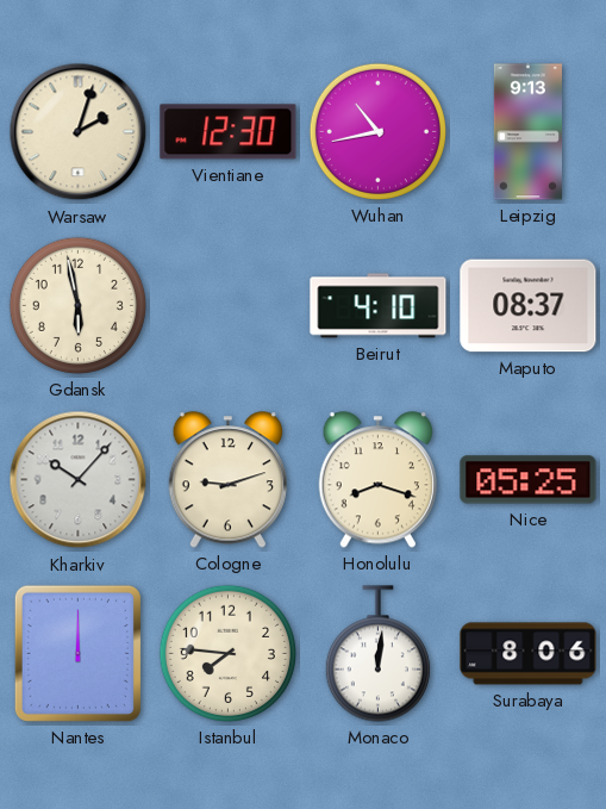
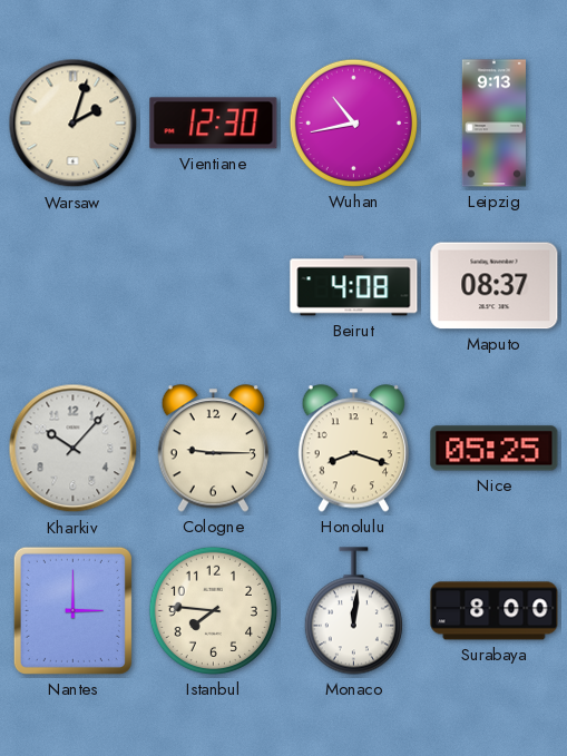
Gdansk: 5:58 -> none (77, 305)
Beirut: 4:10 -> 4:08 (354, 286)
Cologne: 9:12 -> 9:15 (213, 449)
Nantes: 12:00 -> 3:00 (72, 610)
Surabaya: 8:06 -> 8:00 (495, 611)
